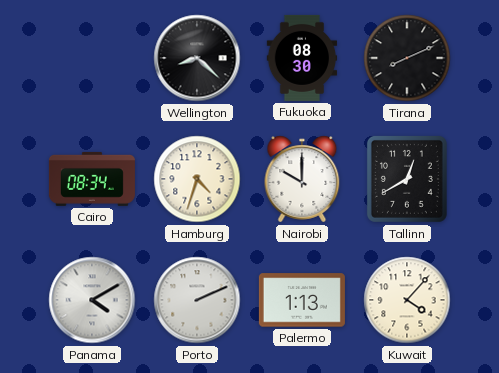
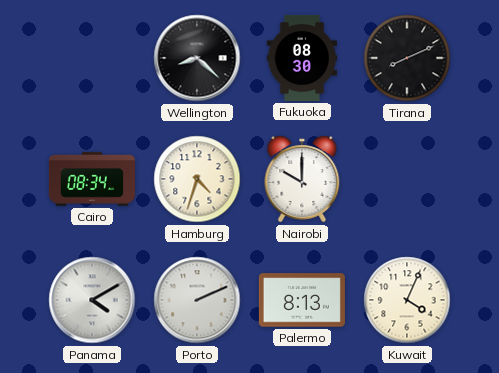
Tallinn: 12:40 -> none (407, 179)
Palermo: 1:13 -> 8:13 (302, 300)
Kuwait: 4:07 -> 4:04 (407, 300)
